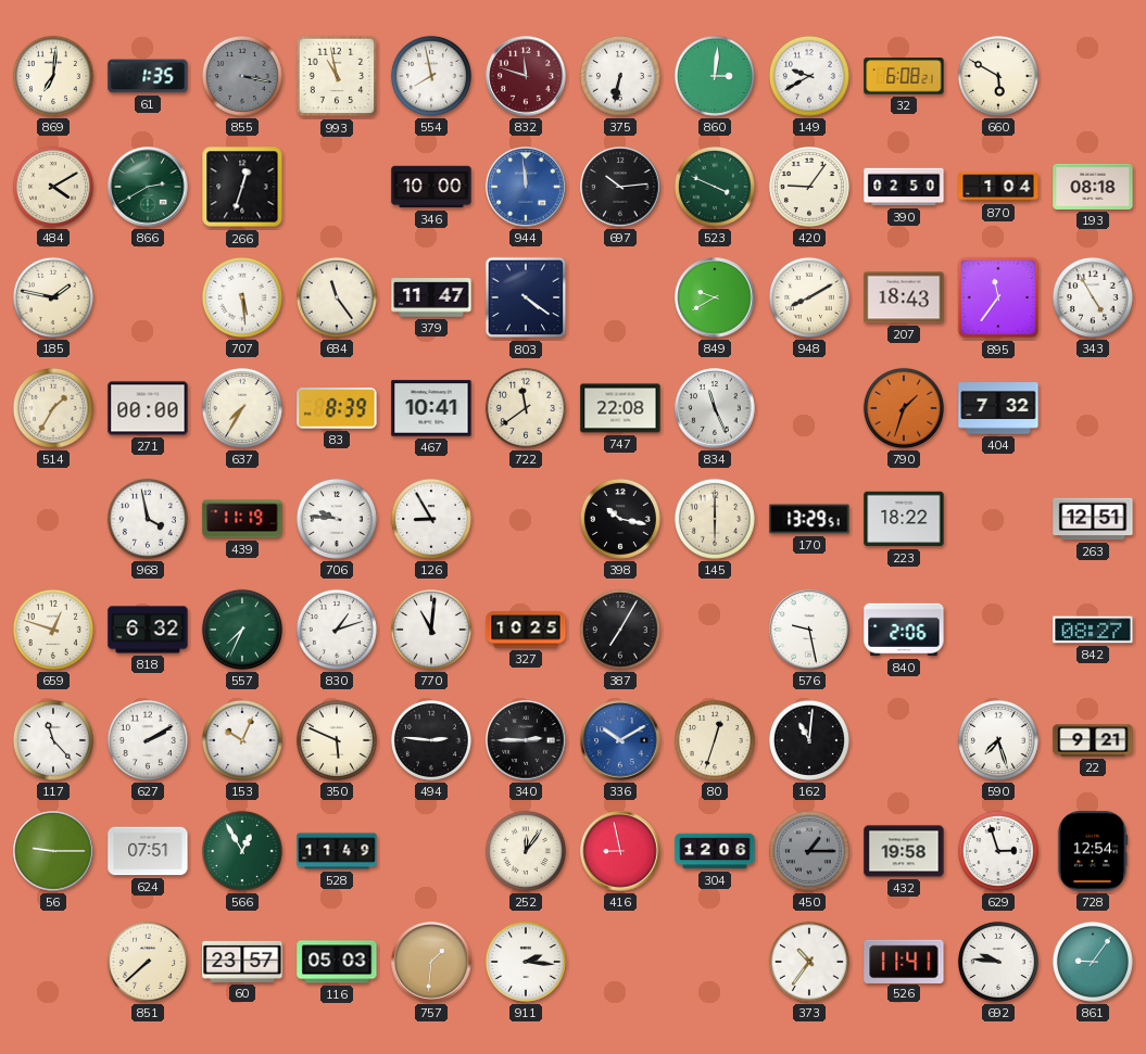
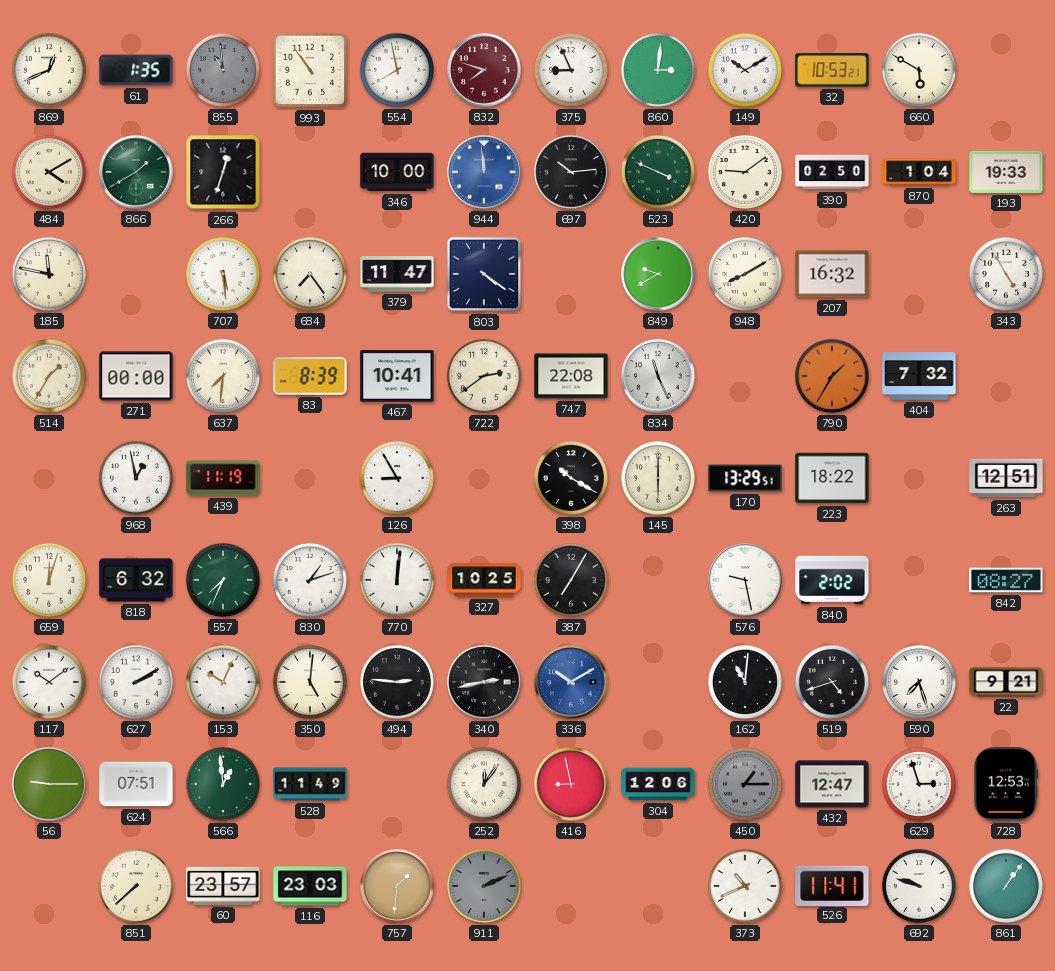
869: 7:01 -> 12:41 (49, 70)
855: 3:17 -> 10:59 (223, 70)
993: 10:58 -> 10:54 (310, 70)
832: 11:48 -> 7:48 (484, 70)
375: 6:32 -> 8:56 (571, 70)
149: 9:40 -> 10:10 (745, 70)
32: 6:08 -> 10:53 (832, 70)
866: 2:40 -> 1:40 (136, 172)
420: 9:06 -> 9:09 (745, 172)
193: 08:18 -> 19:33 (1006, 172)
185: 1:47 -> 11:47 (49, 274)
684: 11:24 -> 7:24 (310, 274)
207: 18:43 -> 16:32 (832, 274)
895: 11:36 -> none (998, 297)
637: 7:35 -> 7:31 (223, 376)
722: 11:39 -> 2:39 (484, 376)
790: 1:33 -> 1:35 (832, 376)
968: 3:58 -> 12:58 (136, 478)
706: 9:46 -> none (337, 519)
398: 10:17 -> 10:20 (571, 478)
659: 12:48 -> 12:03 (49, 580)
770: 11:01 -> 12:01 (397, 580)
840: 2:06 -> 2:02 (832, 580)
117: 11:23 -> 10:09 (49, 682)
350: 5:49 -> 5:01 (310, 682)
340: 2:45 -> 2:43 (484, 682)
80: 12:33 -> none (715, 740)
519: none -> 4:42 (832, 682)
566: 12:55 -> 12:59 (223, 784)
432: 19:58 -> 12:47 (832, 784)
728: 12:54 -> 12:53 (1006, 784)
116: 05:03 -> 23:03 (310, 886)
911: 2:16 -> 2:11 (484, 886)
911 dial: white -> grey (484, 886)
373: 10:36 -> 10:41 (745, 886)
692: 9:46 -> 9:48 (919, 886)
861: 9:06 -> 1:06 (1006, 886)
